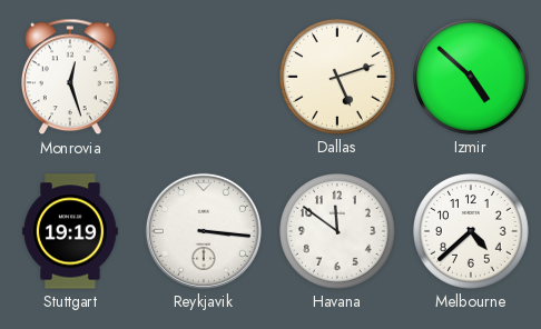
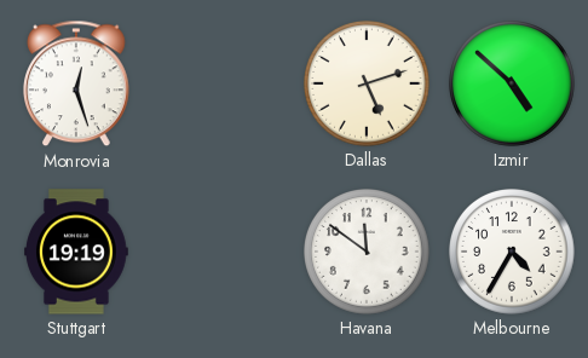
Reykjavik: 3:16 -> none (204, 231)
Melbourne: 4:38 -> 4:35 (513, 253)
